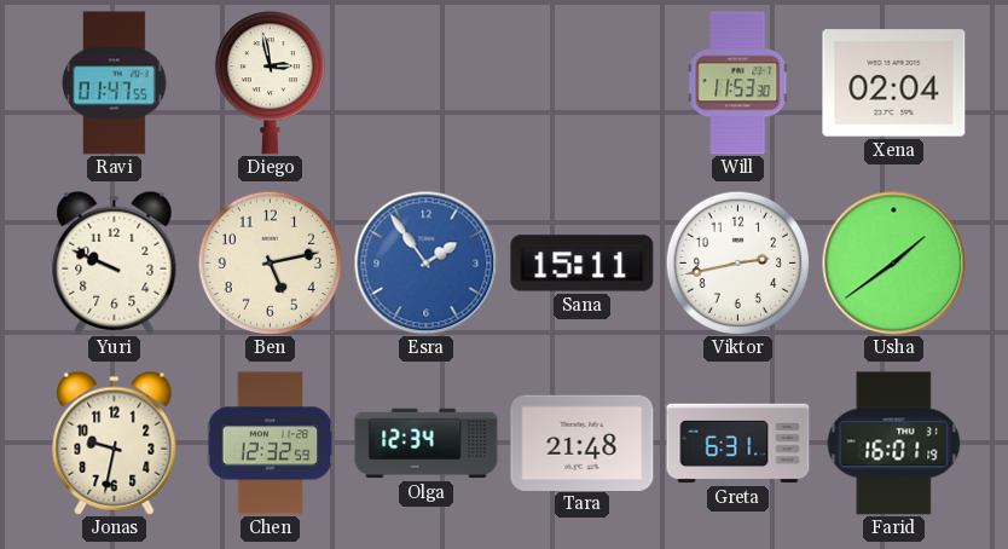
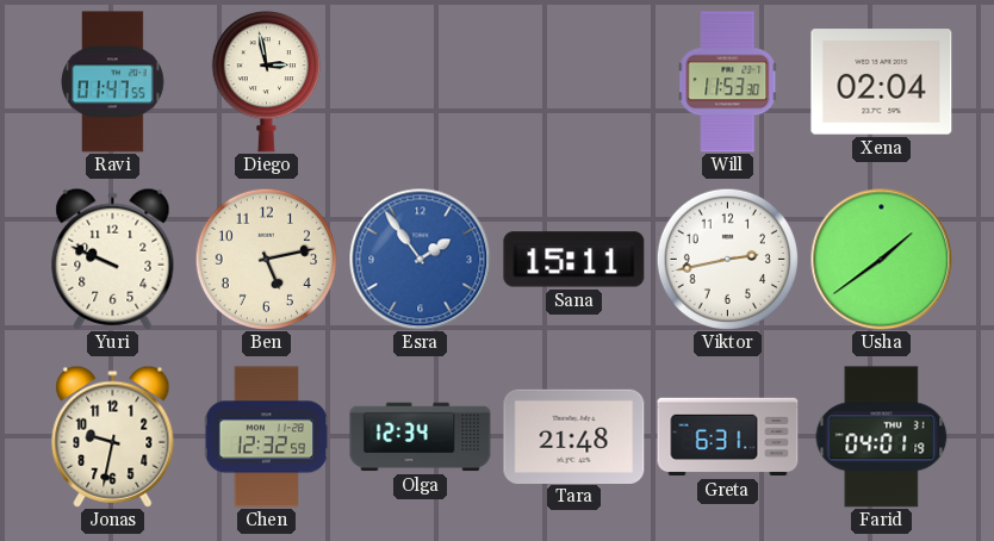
Farid: 16:01 -> 04:01 (882, 437)
